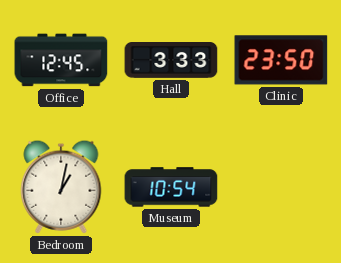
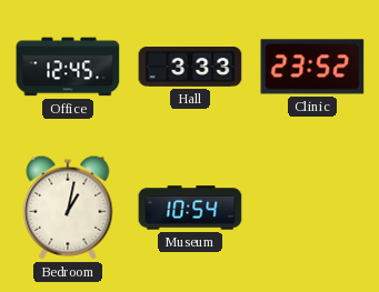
Clinic: 23:50 -> 23:52 (312, 67)
